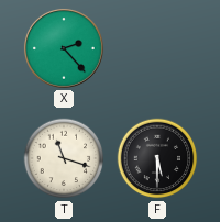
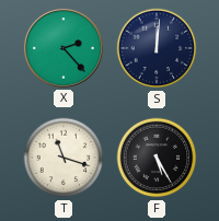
S: none -> 12:01 (157, 48)
F: 5:30 -> 5:25 (157, 158)
